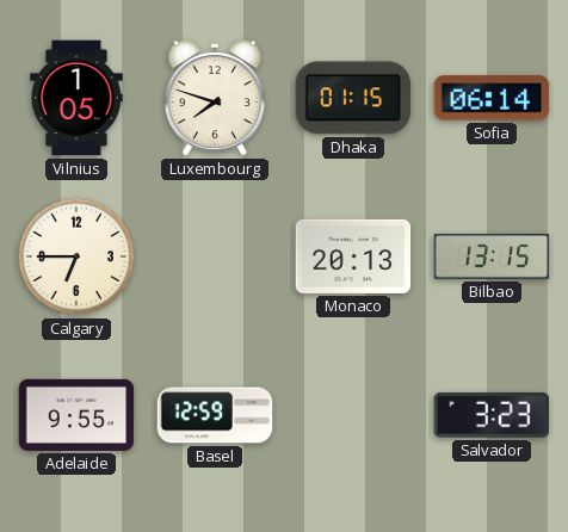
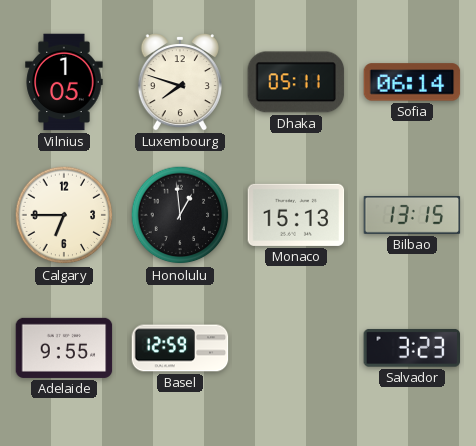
Dhaka: 01:15 -> 05:11 (296, 82)
Honolulu: none -> 12:59 (180, 215)
Monaco: 20:13 -> 15:13 (296, 215)
